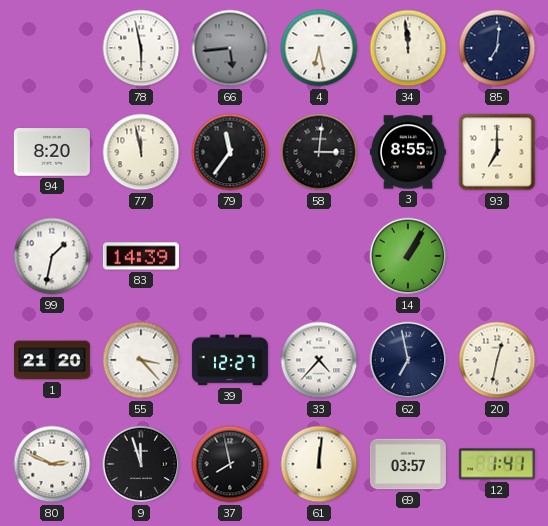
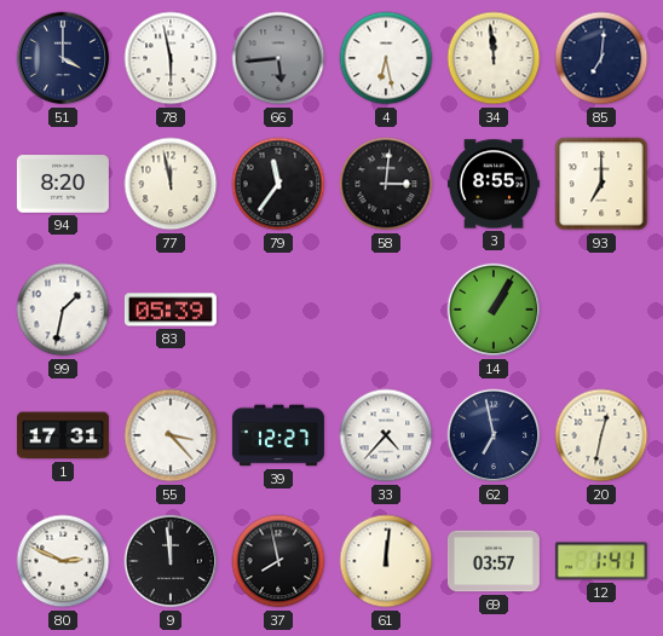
51: none -> 4:00 (63, 58)
83: 14:39 -> 05:39 (171, 310)
1: 21:20 -> 17:31 (63, 435)
9: 11:57 -> 11:59 (171, 561)
